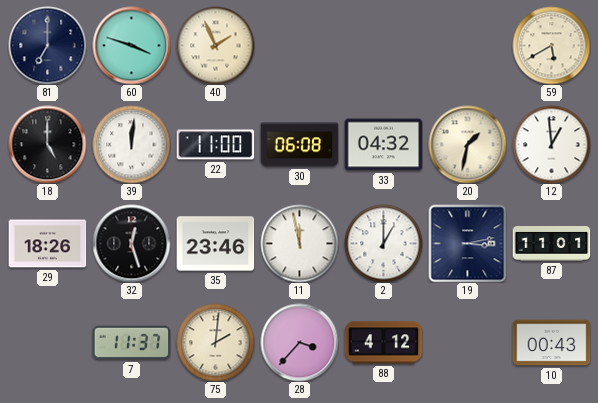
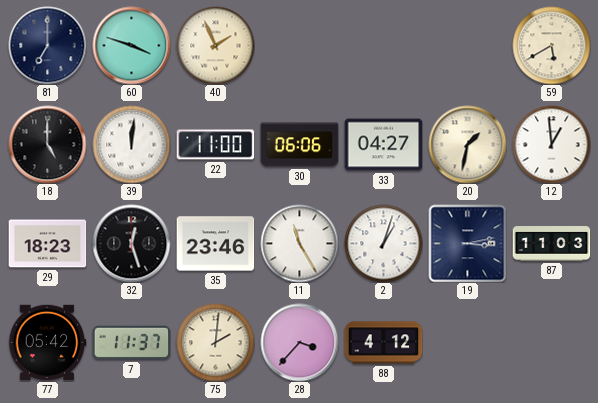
30: 06:08 -> 06:06 (299, 145)
33: 04:32 -> 04:27 (383, 145)
29: 18:26 -> 18:23 (47, 244)
11: 11:58 -> 11:25 (299, 243)
2: 1:00 -> 1:03 (383, 243)
87: 11:01 -> 11:03 (551, 244)
77: none -> 05:42 (47, 343)
10: 00:43 -> none (551, 343)
